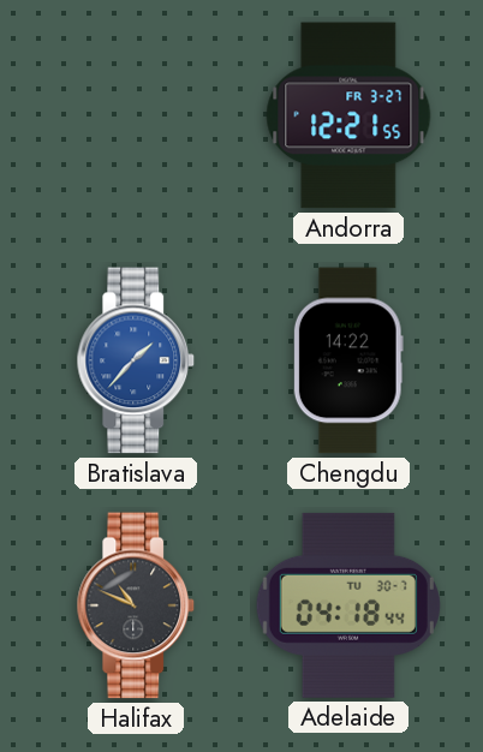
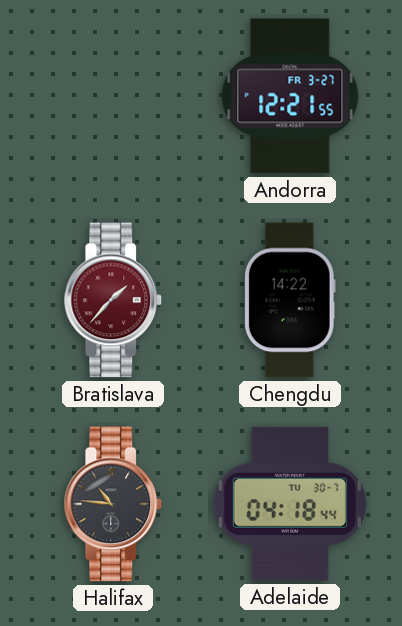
Bratislava dial: blue -> burgundy (113, 300)
Halifax: 10:49 -> 10:46 (113, 504)
